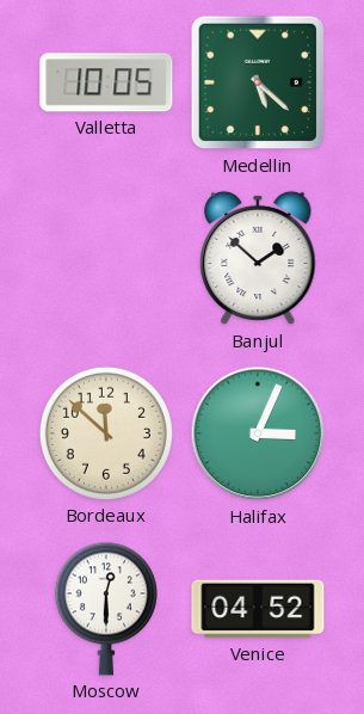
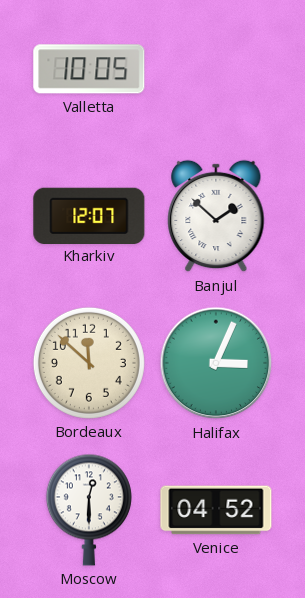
Medellin: 5:22 -> none (258, 82)
Kharkiv: none -> 12:07 (89, 215)
